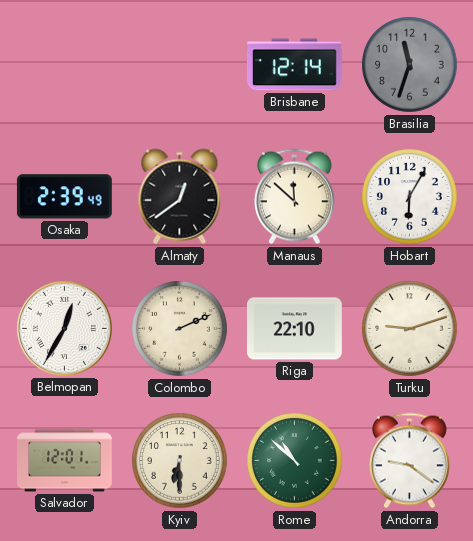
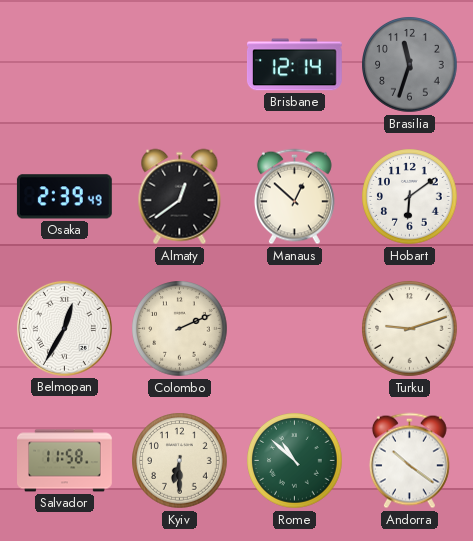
Manaus: 11:52 -> 12:52 (294, 197)
Hobart: 6:05 -> 6:09 (410, 197)
Riga: 22:10 -> none (294, 329)
Salvador: 12:01 -> 11:58 (65, 461)
Andorra: 9:21 -> 10:21 (409, 461)
